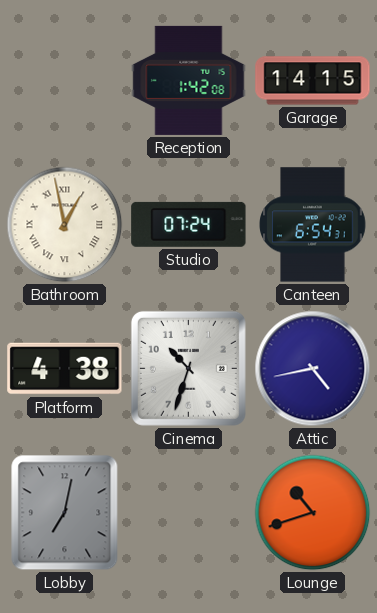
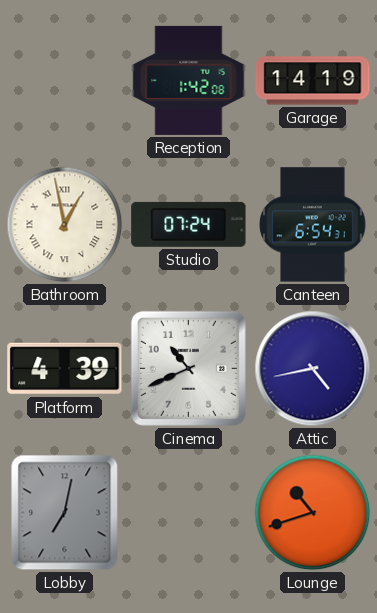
Garage: 14:15 -> 14:19 (313, 81)
Platform: 4:38 -> 4:39 (65, 369)
Cinema: 10:33 -> 10:41 (188, 368)
